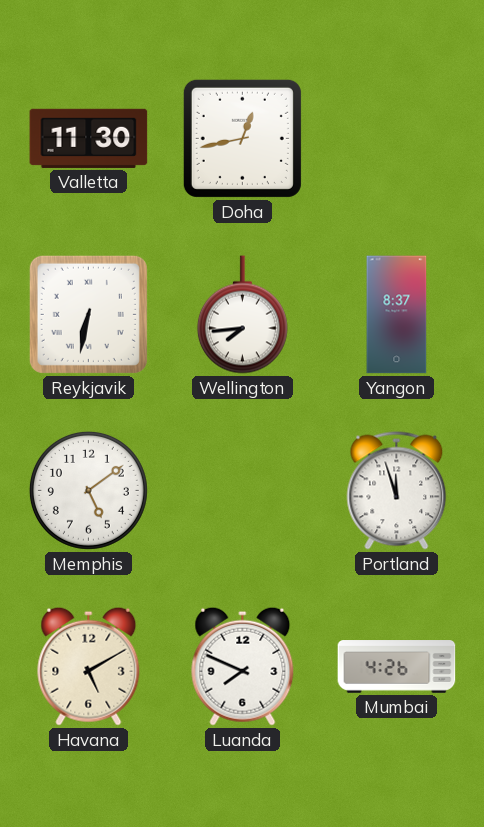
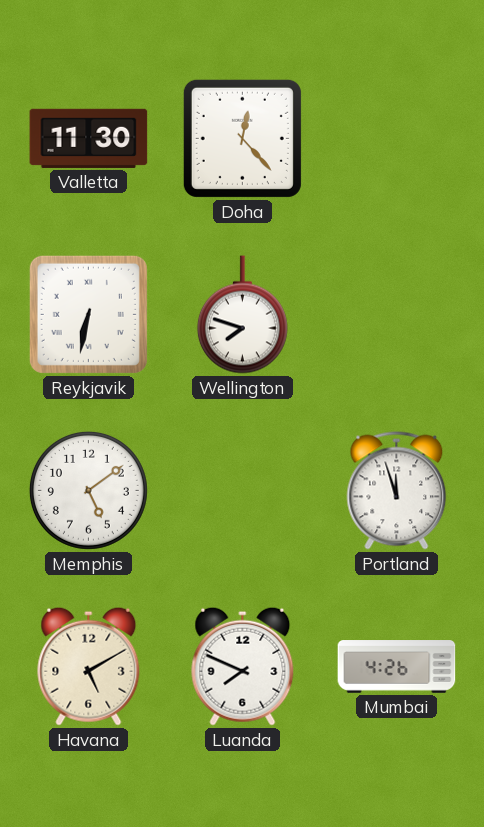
Doha: 12:43 -> 12:23 (242, 138)
Wellington: 7:44 -> 7:48 (242, 315)
Yangon: 8:37 -> none (397, 315)
